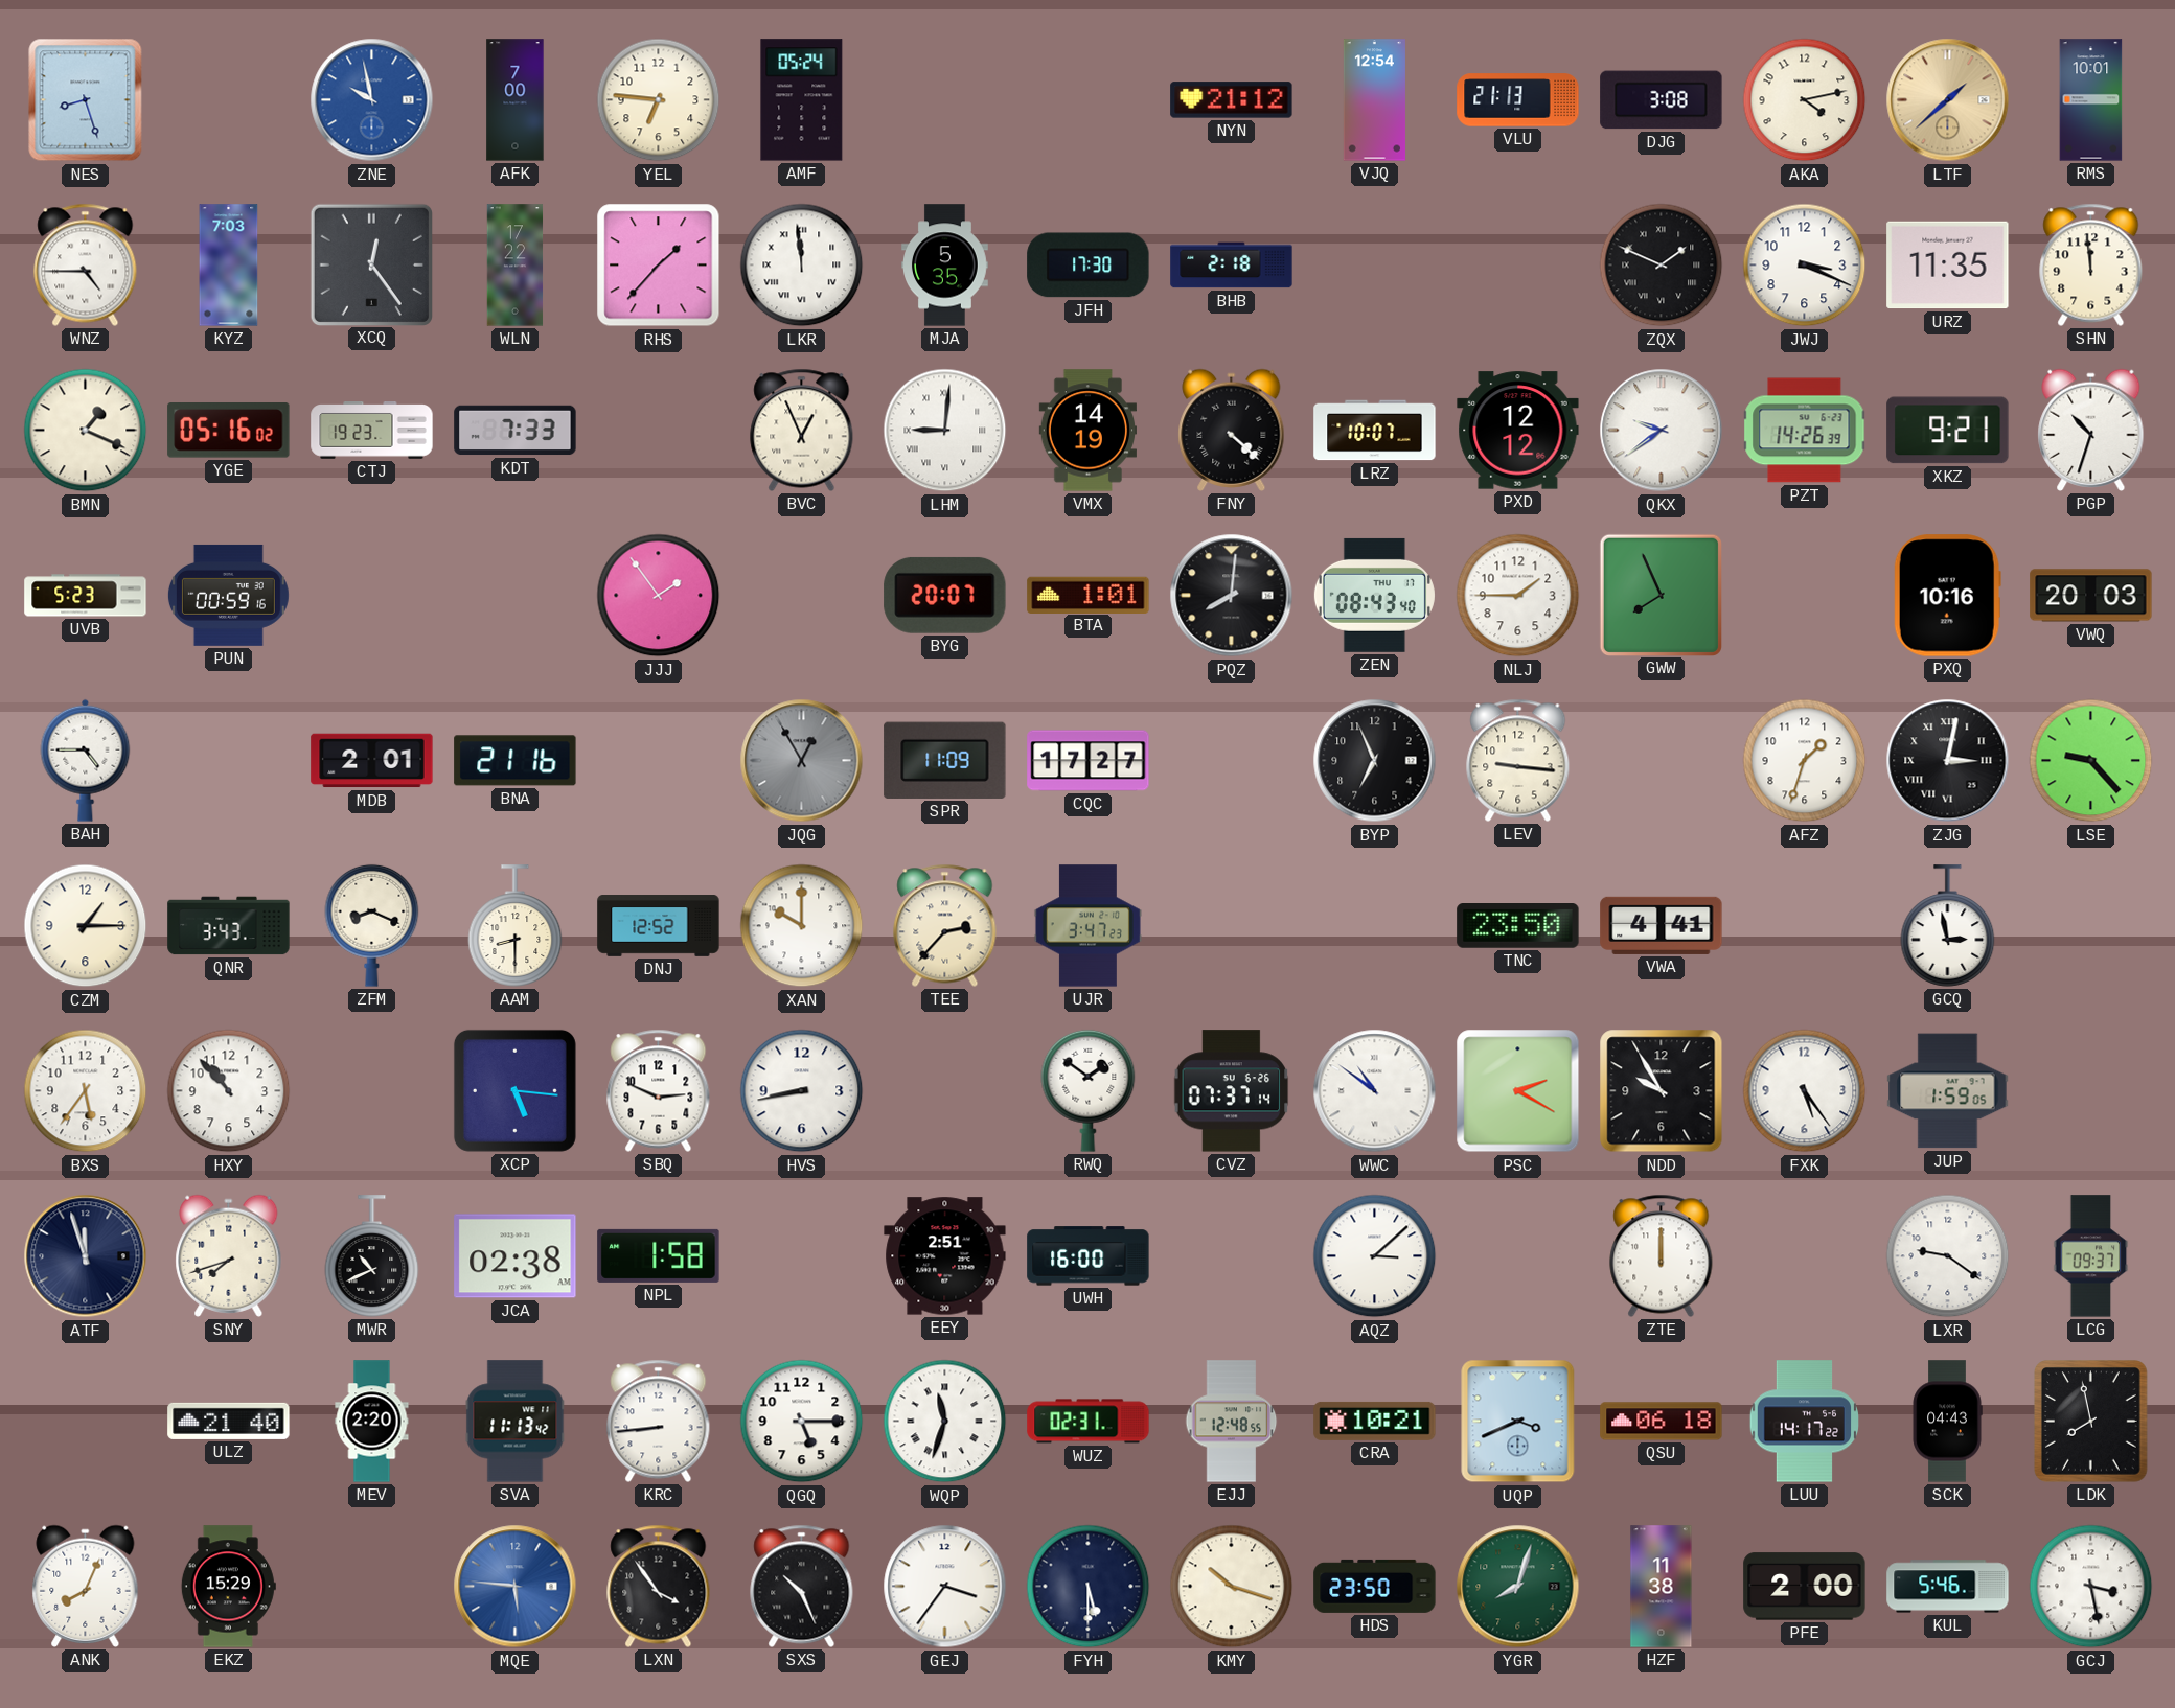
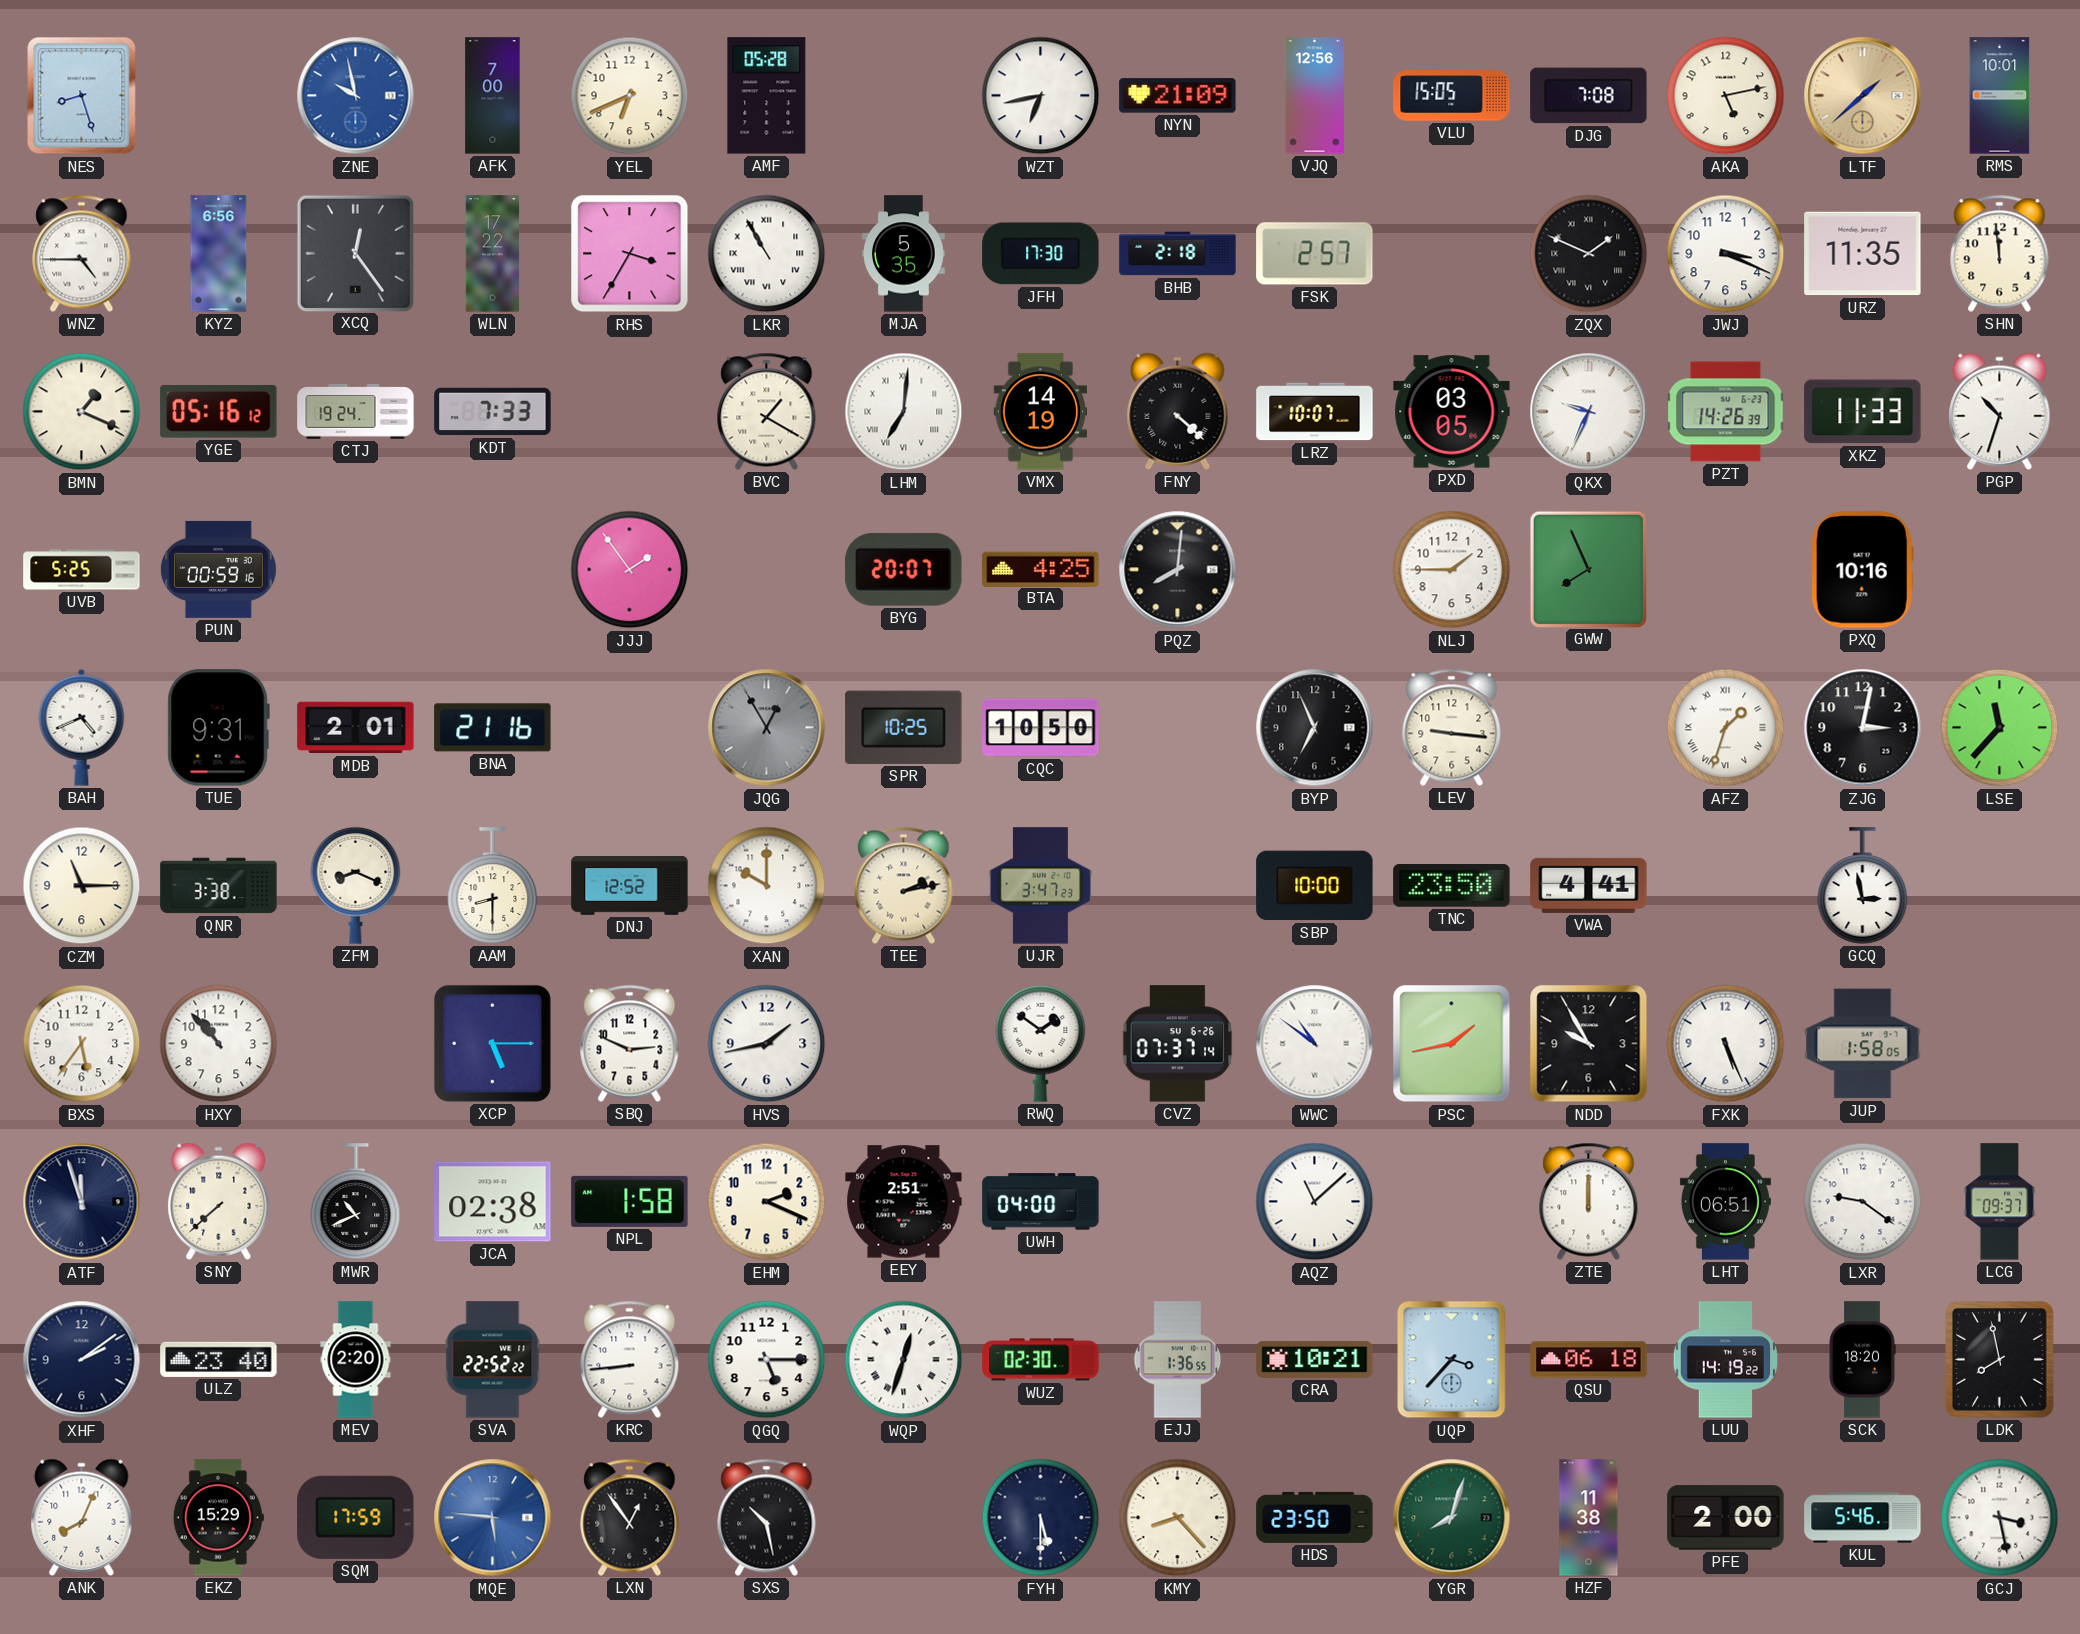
YEL: 6:46 -> 6:41 (630, 96)
AMF: 05:24 -> 05:28 (767, 96)
WZT: none -> 6:43 (1041, 96)
NYN: 21:12 -> 21:09 (1178, 96)
VJQ: 12:54 -> 12:56 (1314, 96)
VLU: 21:13 -> 15:05 (1452, 96)
DJG: 3:08 -> 7:08 (1589, 96)
AKA: 4:13 -> 5:13 (1726, 96)
KYZ: 7:03 -> 6:56 (219, 254)
RHS: 1:37 -> 3:35 (630, 254)
LKR: 11:59 -> 10:55 (767, 254)
FSK: none -> 2:57 (1315, 254)
YGE: 05:16:02 -> 05:16:12 (219, 412)
CTJ: 19:23 -> 19:24 (356, 412)
BVC: 12:56 -> 1:20 (767, 411)
LHM: 9:01 -> 7:01 (904, 412)
PXD: 12:12 -> 03:05 (1452, 412)
QKX: 9:39 -> 9:34 (1589, 412)
XKZ: 9:21 -> 11:33 (1863, 412)
UVB: 5:23 -> 5:25 (82, 570)
BTA: 1:01 -> 4:25 (1041, 569)
ZEN: 08:43 -> none (1374, 595)
VWQ: 20:03 -> none (2091, 596)
BAH: 4:45 -> 4:41 (82, 727)
TUE: none -> 9:31 (218, 728)
SPR: 11:09 -> 10:25 (904, 727)
CQC: 17:27 -> 10:50 (1041, 728)
AFZ numerals: Arabic -> Roman (1726, 728)
ZJG numerals: Roman -> Arabic (1863, 728)
LSE: 9:23 -> 11:37 (2000, 728)
CZM: 1:15 -> 11:15 (82, 886)
QNR: 3:43 -> 3:38 (219, 886)
TEE: 2:37 -> 2:13 (904, 885)
SBP: none -> 10:00 (1315, 886)
XCP: 5:16 -> 5:15 (492, 1043)
HVS: 8:43 -> 1:43 (767, 1044)
PSC: 2:20 -> 1:43 (1452, 1044)
FXK: 5:24 -> 5:26 (1726, 1044)
JUP: 1:59 -> 1:58 (1863, 1044)
SNY: 7:42 -> 7:38 (219, 1201)
EHM: none -> 2:19 (767, 1202)
UWH: 16:00 -> 04:00 (1041, 1202)
AQZ: 3:08 -> 11:08 (1315, 1202)
LHT: none -> 06:51 (1725, 1202)
XHF: none -> 2:09 (82, 1360)
ULZ: 21:40 -> 23:40 (219, 1359)
SVA: 11:13 -> 22:52 (493, 1360)
WQP: 11:33 -> 12:33 (904, 1360)
WUZ: 02:31 -> 02:30 (1041, 1360)
EJJ: 12:48 -> 1:36 (1178, 1360)
UQP: 3:41 -> 3:37 (1452, 1360)
LUU: 14:17 -> 14:19 (1725, 1360)
SCK: 04:43 -> 18:20 (1862, 1360)
SQM: none -> 17:59 (356, 1517)
LXN: 3:54 -> 12:54 (630, 1517)
SXS: 10:26 -> 10:28 (767, 1517)
GEJ: 3:36 -> none (945, 1587)
KMY: 10:18 -> 8:23 (1178, 1518)
